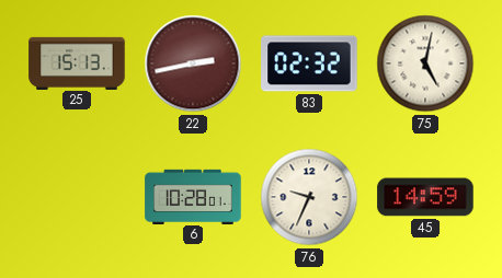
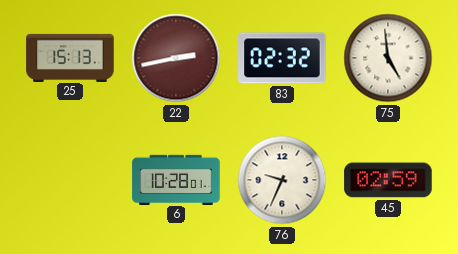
75: 5:02 -> 4:59 (388, 58)
45: 14:59 -> 02:59 (388, 180)
